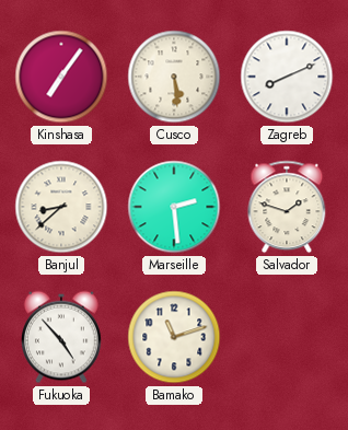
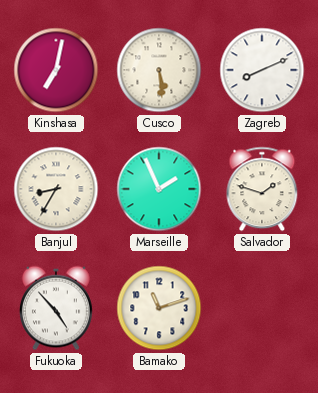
Kinshasa: 7:06 -> 7:02 (56, 70)
Banjul: 8:38 -> 8:35 (56, 189)
Marseille: 2:29 -> 1:56 (159, 189)
